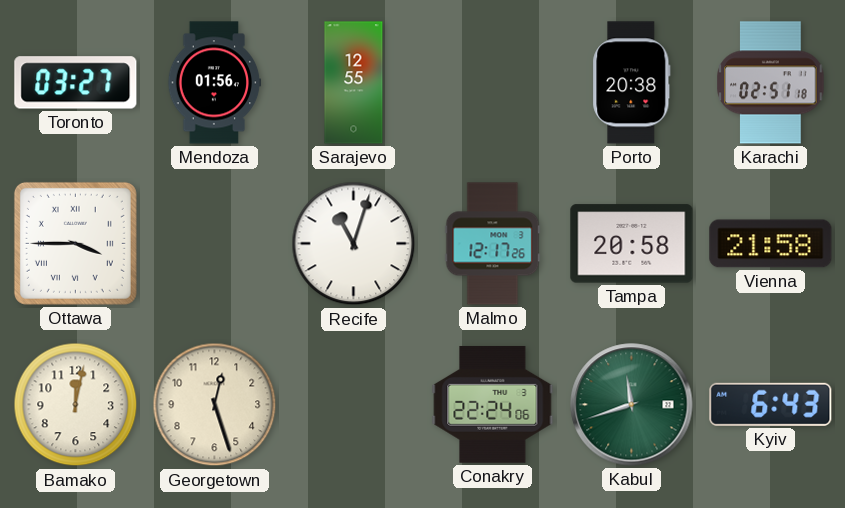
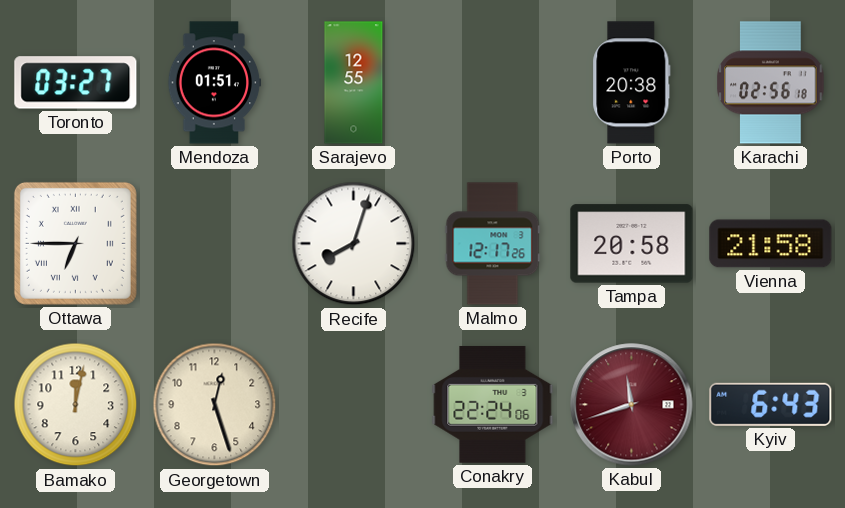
Mendoza: 01:56 -> 01:51 (214, 83)
Karachi: 02:51 -> 02:56 (771, 83)
Ottawa: 3:45 -> 6:45 (75, 243)
Recife: 11:03 -> 8:03 (354, 244)
Kabul dial: green -> burgundy (632, 405)
